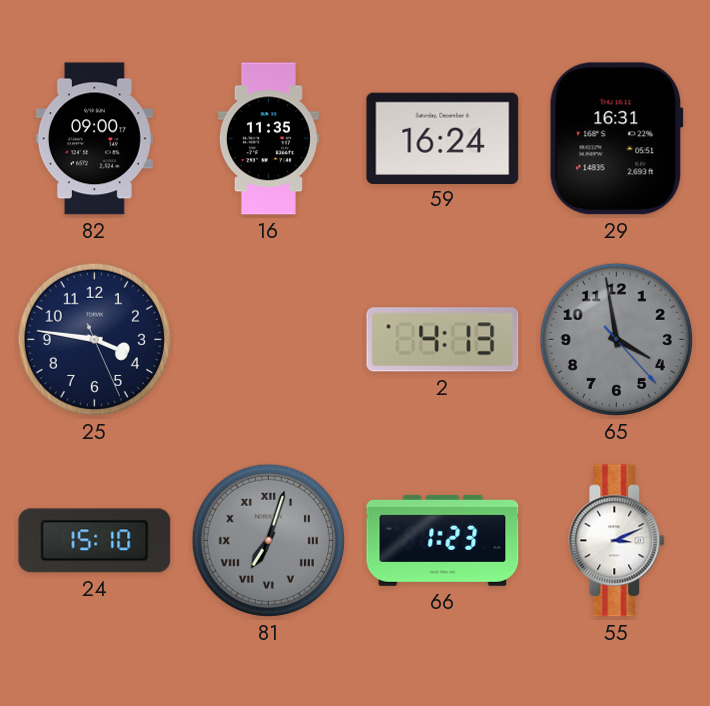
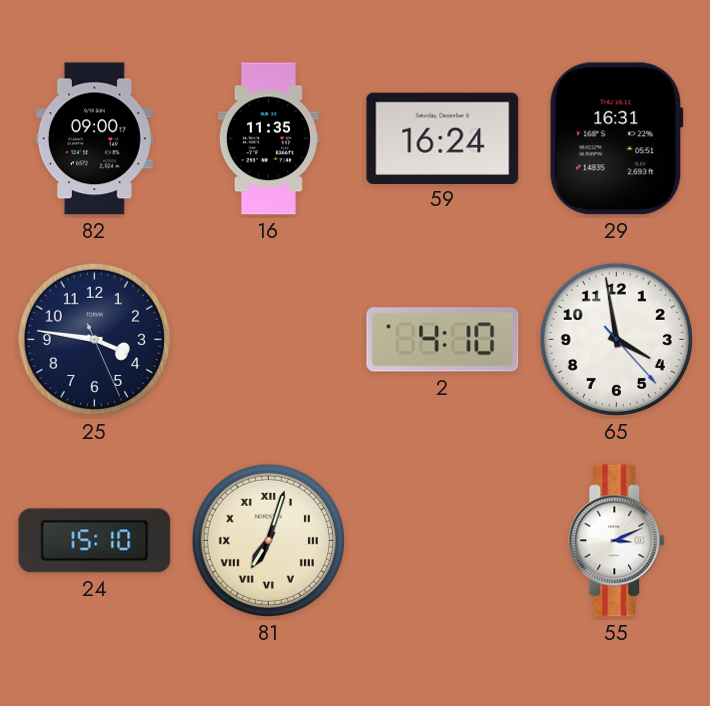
2: 4:13 -> 4:10 (443, 340)
65 dial: grey -> white (616, 339)
81 dial: grey -> cream (268, 540)
66: 1:23 -> none (443, 540)
